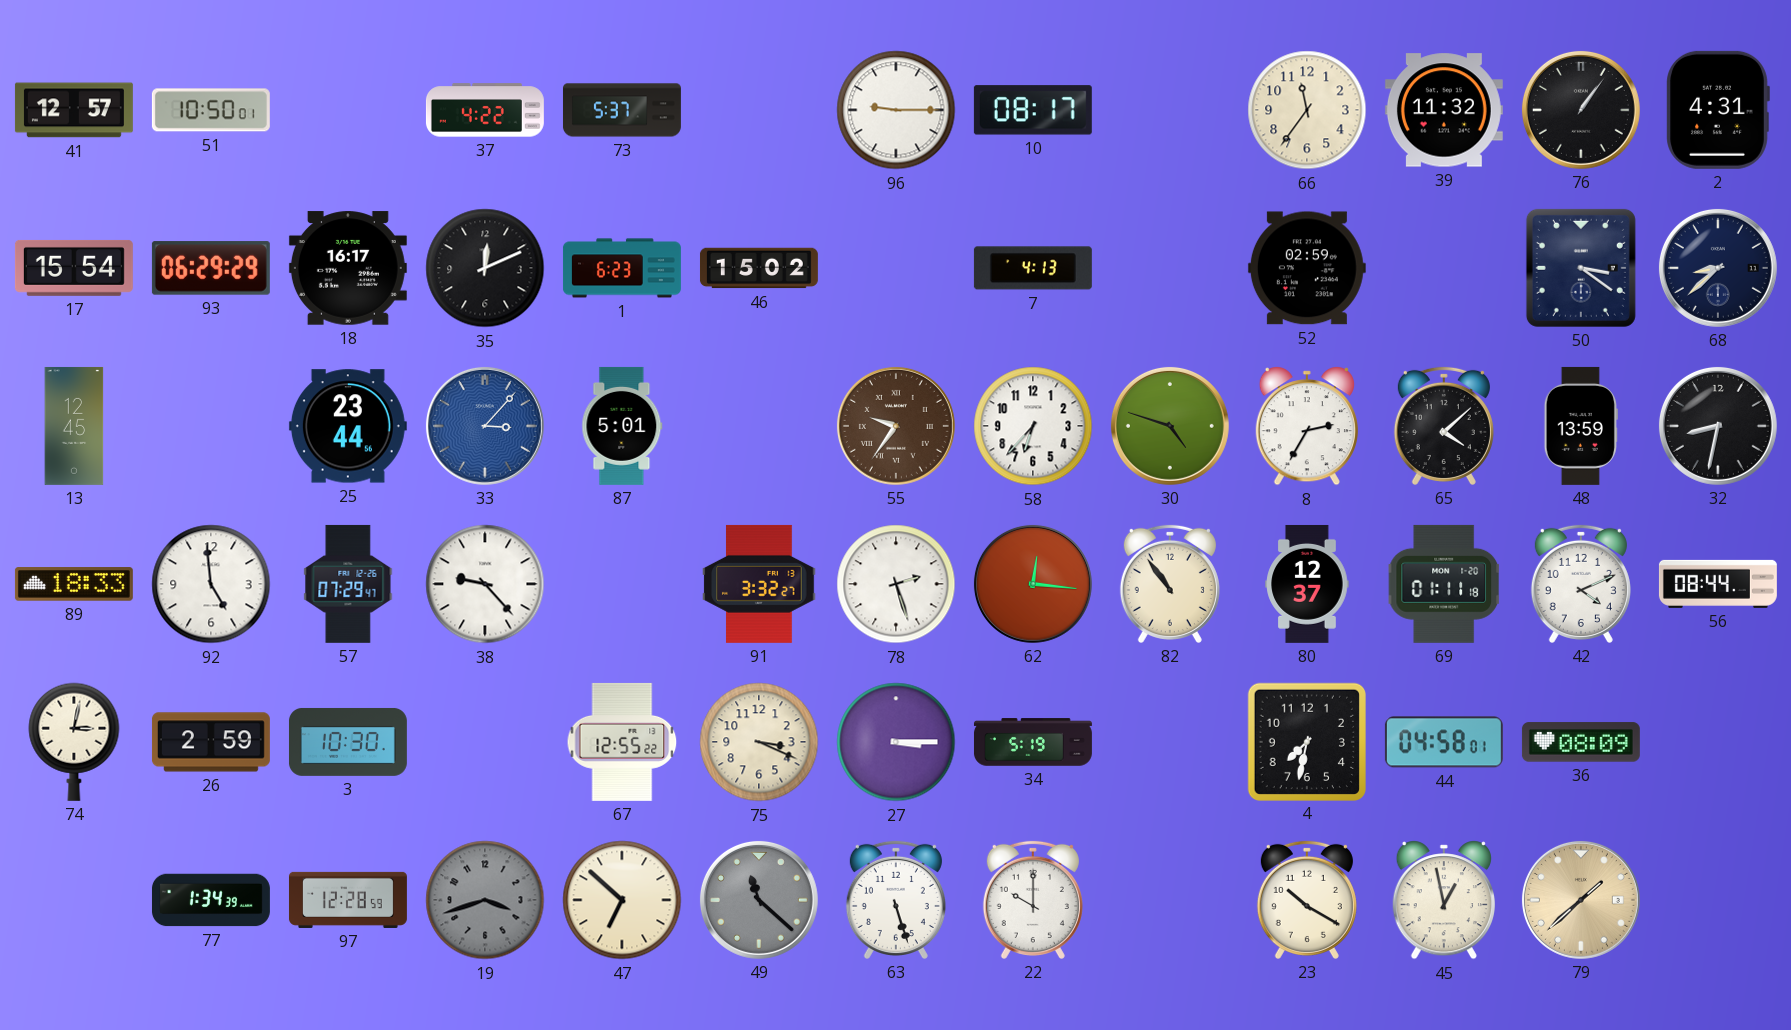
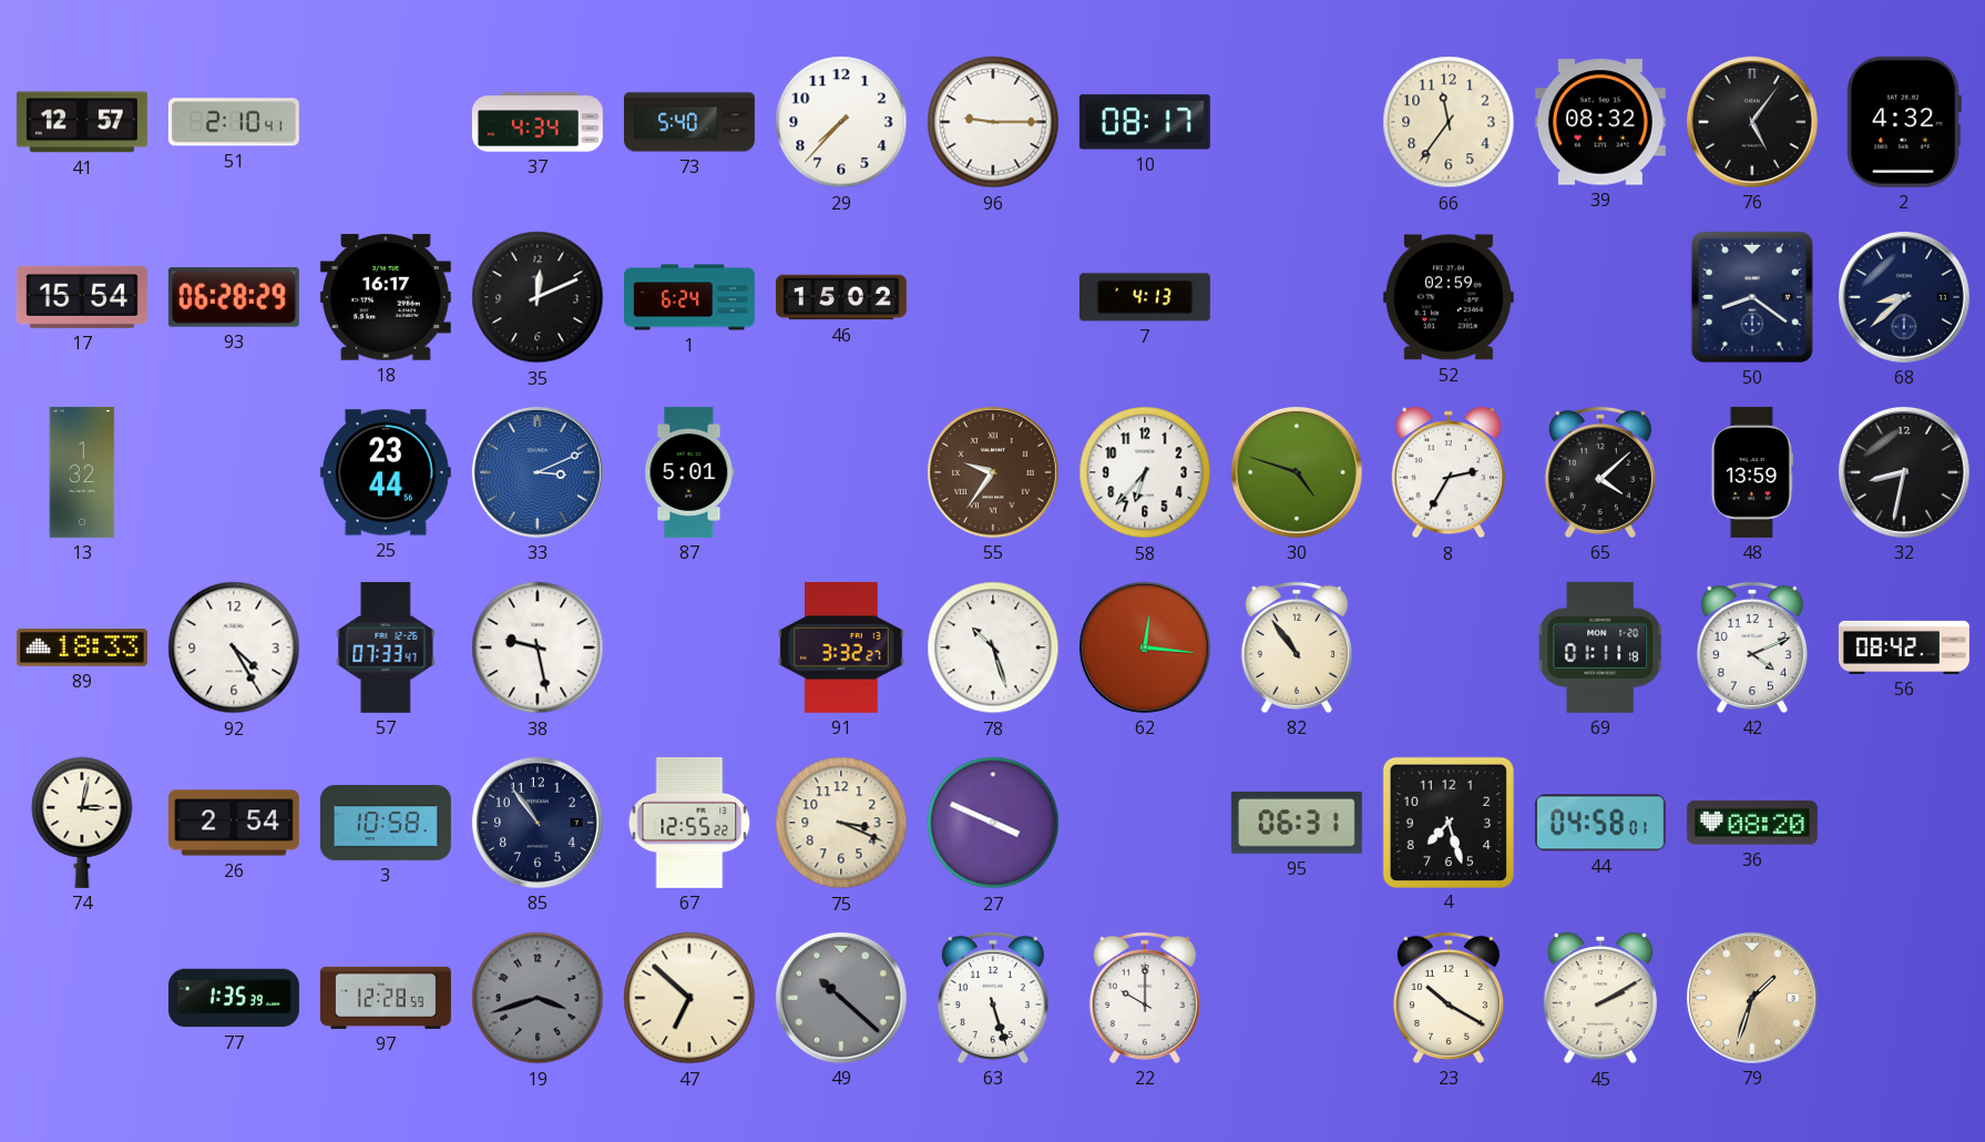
51: 10:50 -> 2:10 (234, 122)
37: 4:22 -> 4:34 (538, 122)
73: 5:37 -> 5:40 (689, 122)
29: none -> 7:37 (841, 122)
39: 11:32 -> 08:32 (1600, 122)
76: 1:06 -> 5:06 (1752, 122)
2: 4:31 -> 4:32 (1904, 122)
93: 06:29 -> 06:28 (234, 297)
1: 6:23 -> 6:24 (689, 297)
50: 3:21 -> 8:21 (1752, 297)
13: 12:45 -> 1:32 (82, 472)
33: 3:07 -> 3:11 (538, 472)
92: 4:59 -> 4:25 (234, 648)
57: 07:29 -> 07:33 (386, 648)
38: 9:23 -> 9:28 (538, 648)
78: 2:27 -> 10:27 (993, 648)
80: 12:37 -> none (1307, 584)
56: 08:44 -> 08:42 (1904, 648)
26: 2:59 -> 2:54 (234, 823)
3: 10:30 -> 10:58 (386, 823)
85: none -> 10:54 (538, 823)
27: 3:15 -> 3:49 (993, 823)
34: 5:19 -> none (1033, 742)
95: none -> 06:31 (1297, 823)
4: 7:32 -> 7:27 (1447, 822)
36: 08:09 -> 08:20 (1752, 823)
77: 1:34 -> 1:35 (234, 998)
49: 11:22 -> 10:22 (841, 998)
45: 12:58 -> 2:10 (1600, 998)
79: 1:38 -> 1:33 (1752, 998)
